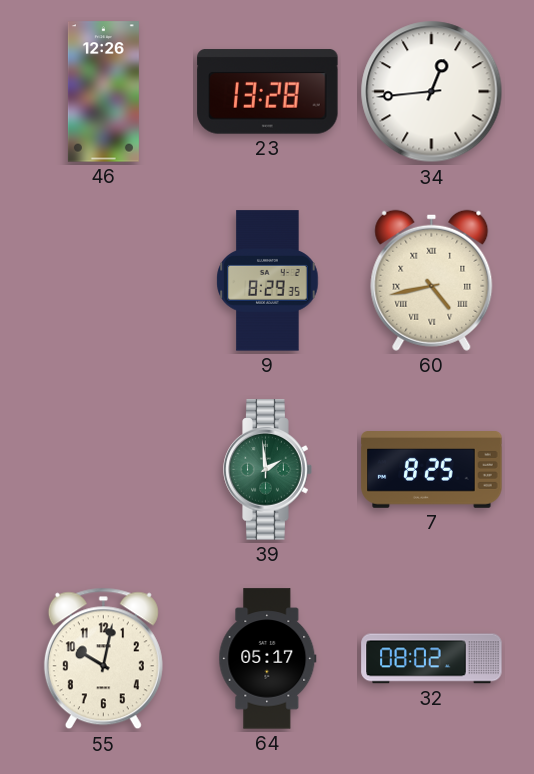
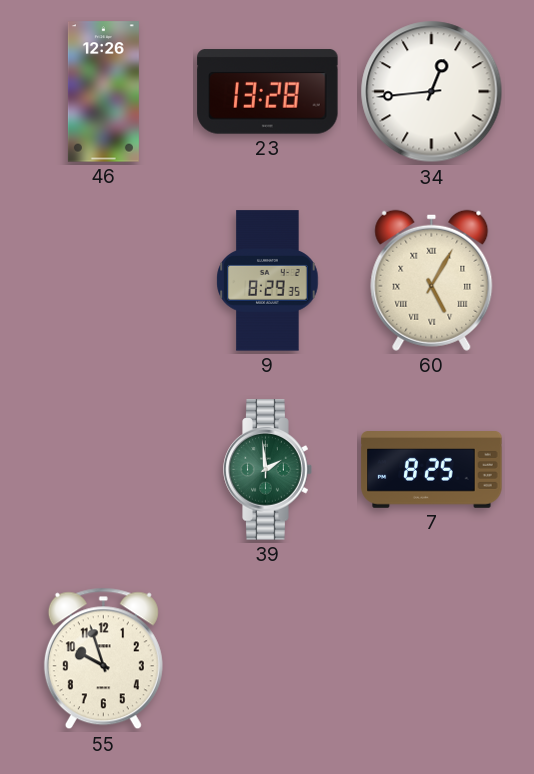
60: 4:43 -> 5:05 (432, 280)
55: 10:02 -> 9:57 (103, 659)
64: 05:17 -> none (268, 659)
32: 08:02 -> none (432, 659)
